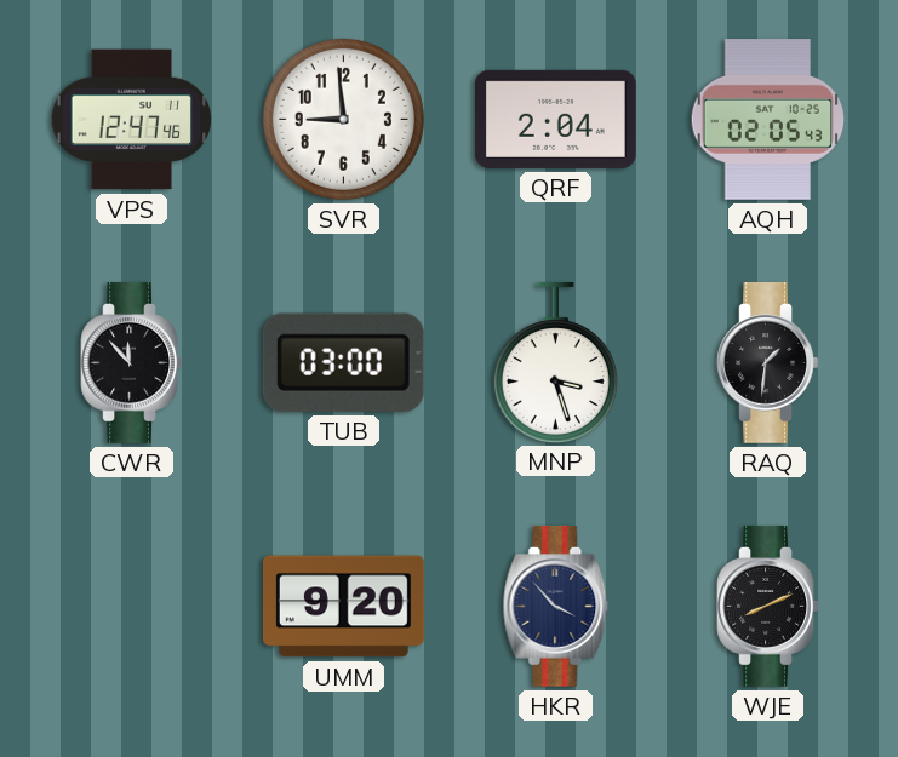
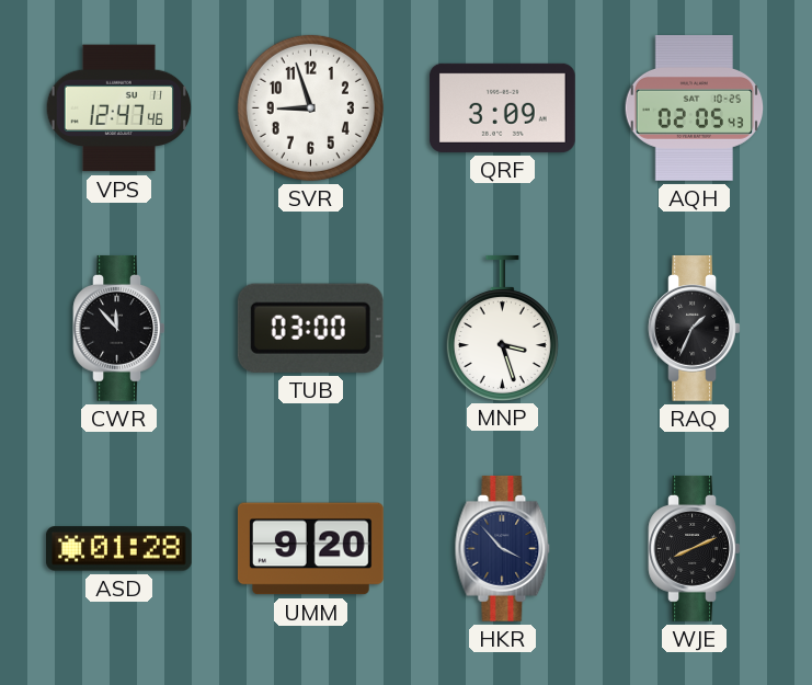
SVR: 8:59 -> 8:57 (310, 107)
QRF: 2:04 -> 3:09 (502, 107)
RAQ: 1:31 -> 1:34 (695, 328)
ASD: none -> 01:28 (118, 549)
